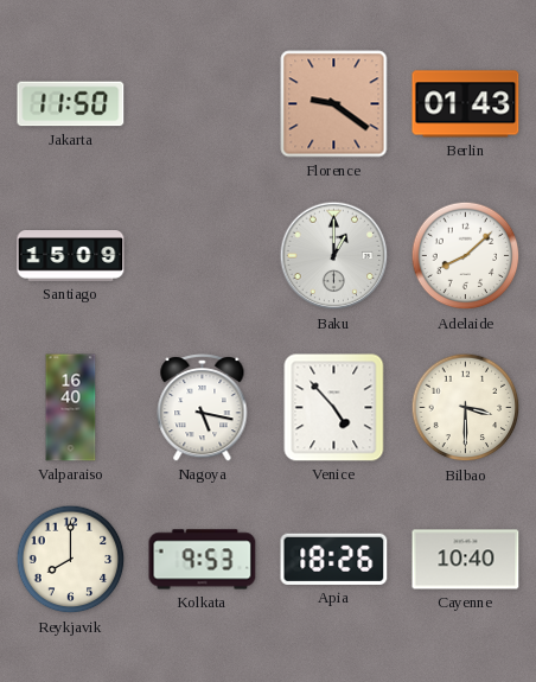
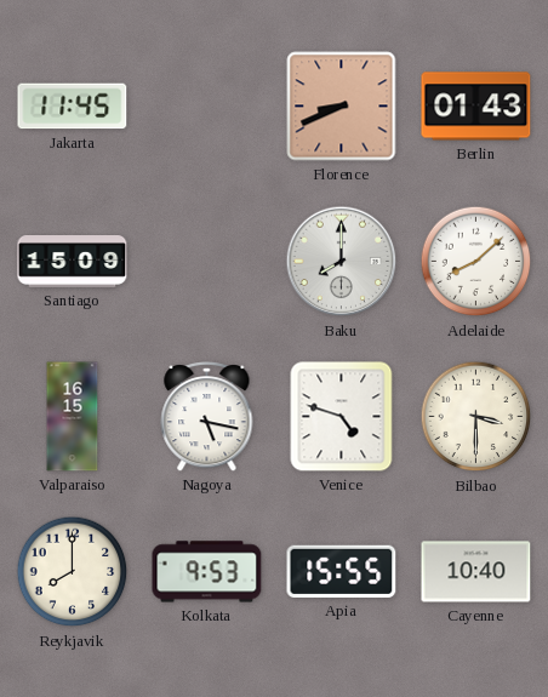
Jakarta: 11:50 -> 11:45 (73, 107)
Florence: 9:21 -> 8:41 (342, 107)
Baku: 1:00 -> 8:00 (342, 262)
Valparaiso: 16:40 -> 16:15 (73, 417)
Venice: 4:53 -> 4:48 (342, 417)
Apia: 18:26 -> 15:55 (342, 571)
